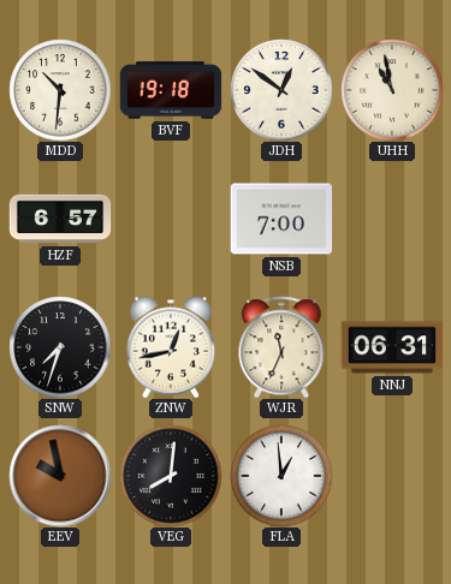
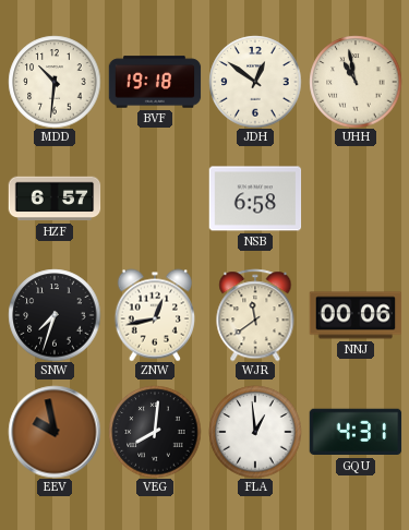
NSB: 7:00 -> 6:58 (255, 198)
WJR: 11:34 -> 11:39 (255, 315)
NNJ: 06:31 -> 00:06 (356, 315)
GQU: none -> 4:31 (356, 432)
